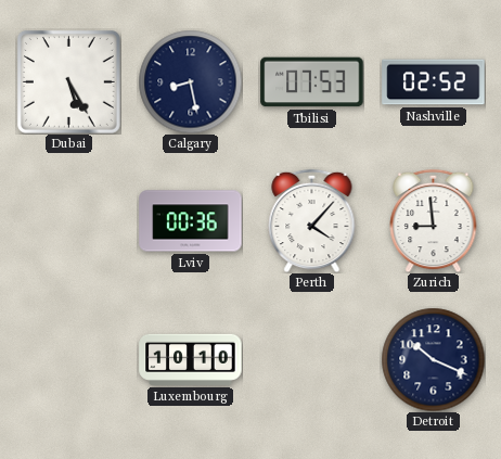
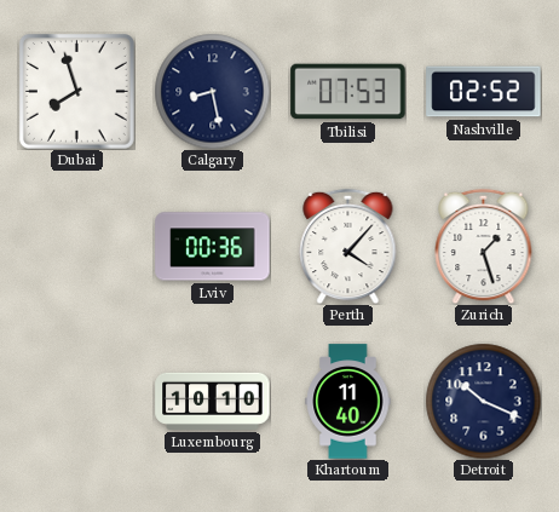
Dubai: 5:25 -> 7:57 (76, 91)
Zurich: 8:59 -> 1:27 (484, 246)
Khartoum: none -> 11:40 (348, 402)
